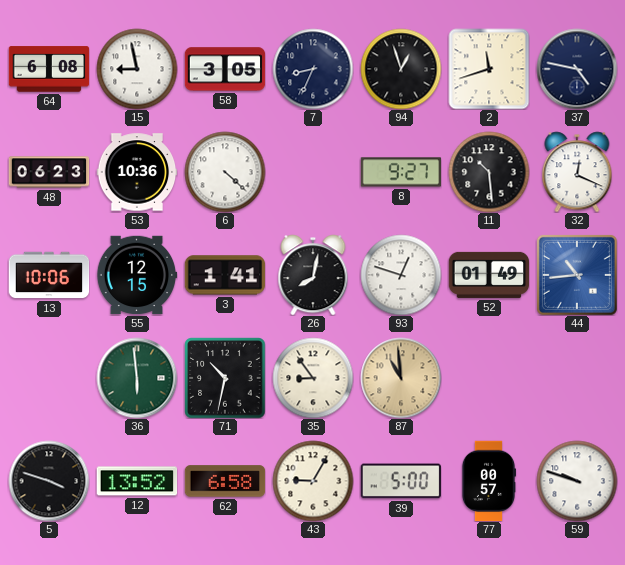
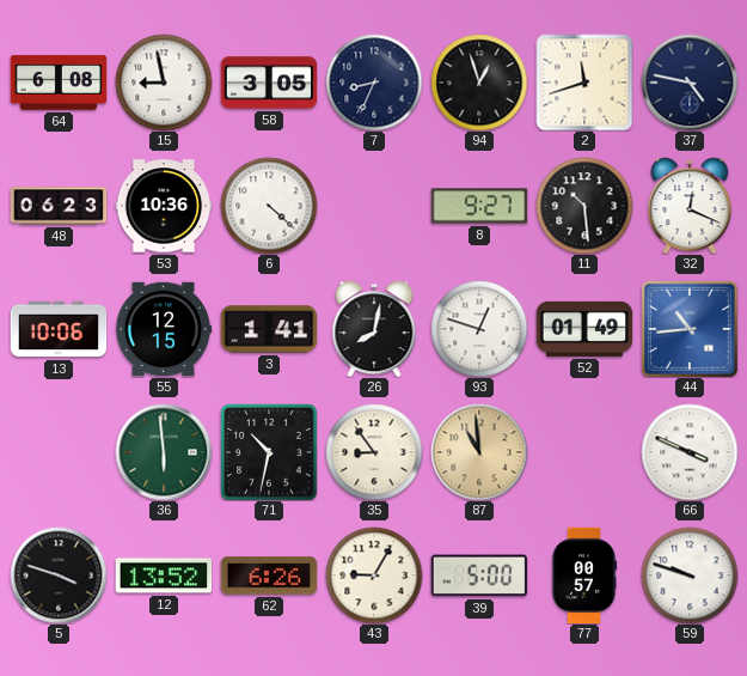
66: none -> 3:49 (690, 452)
62: 6:58 -> 6:26 (269, 575)
